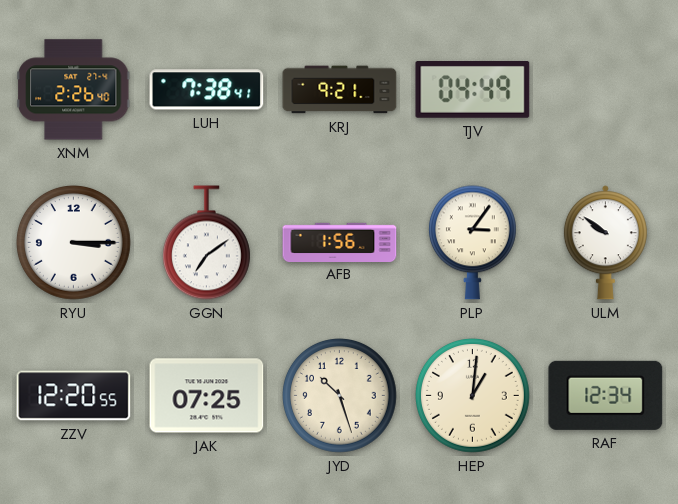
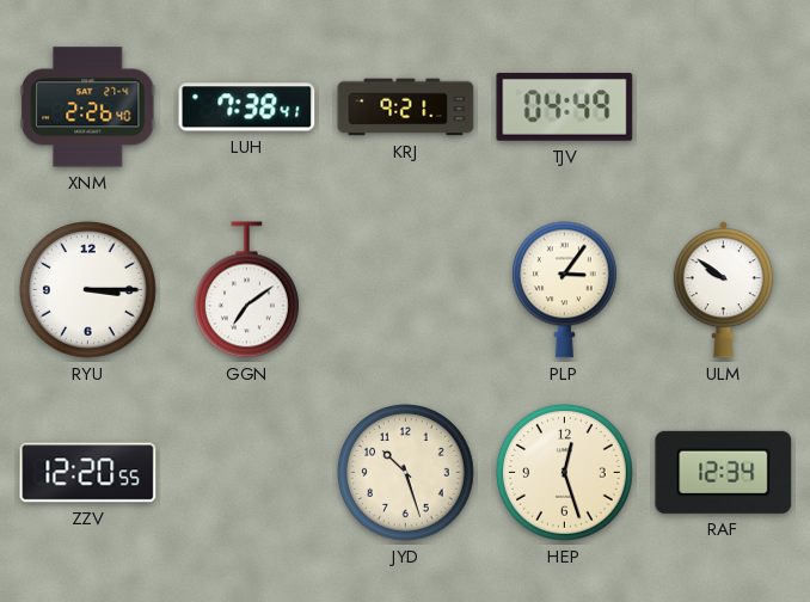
AFB: 1:56 -> none (340, 242)
JAK: 07:25 -> none (207, 396)
HEP: 1:01 -> 12:27 (565, 473)
